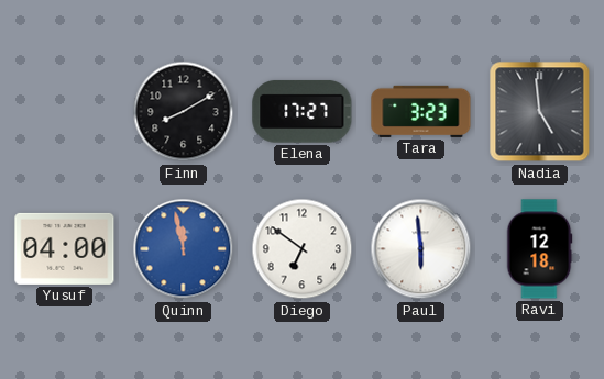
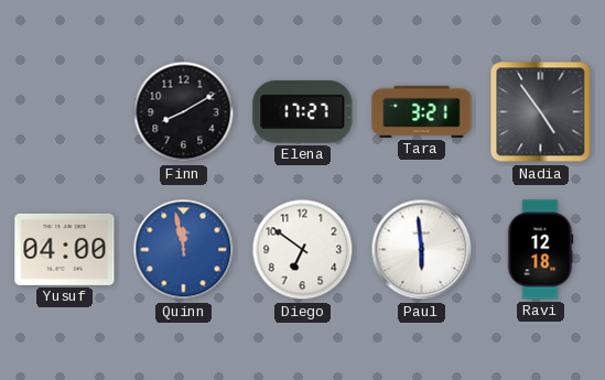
Tara: 3:23 -> 3:21 (422, 111)
Nadia: 4:59 -> 4:54 (541, 112)
